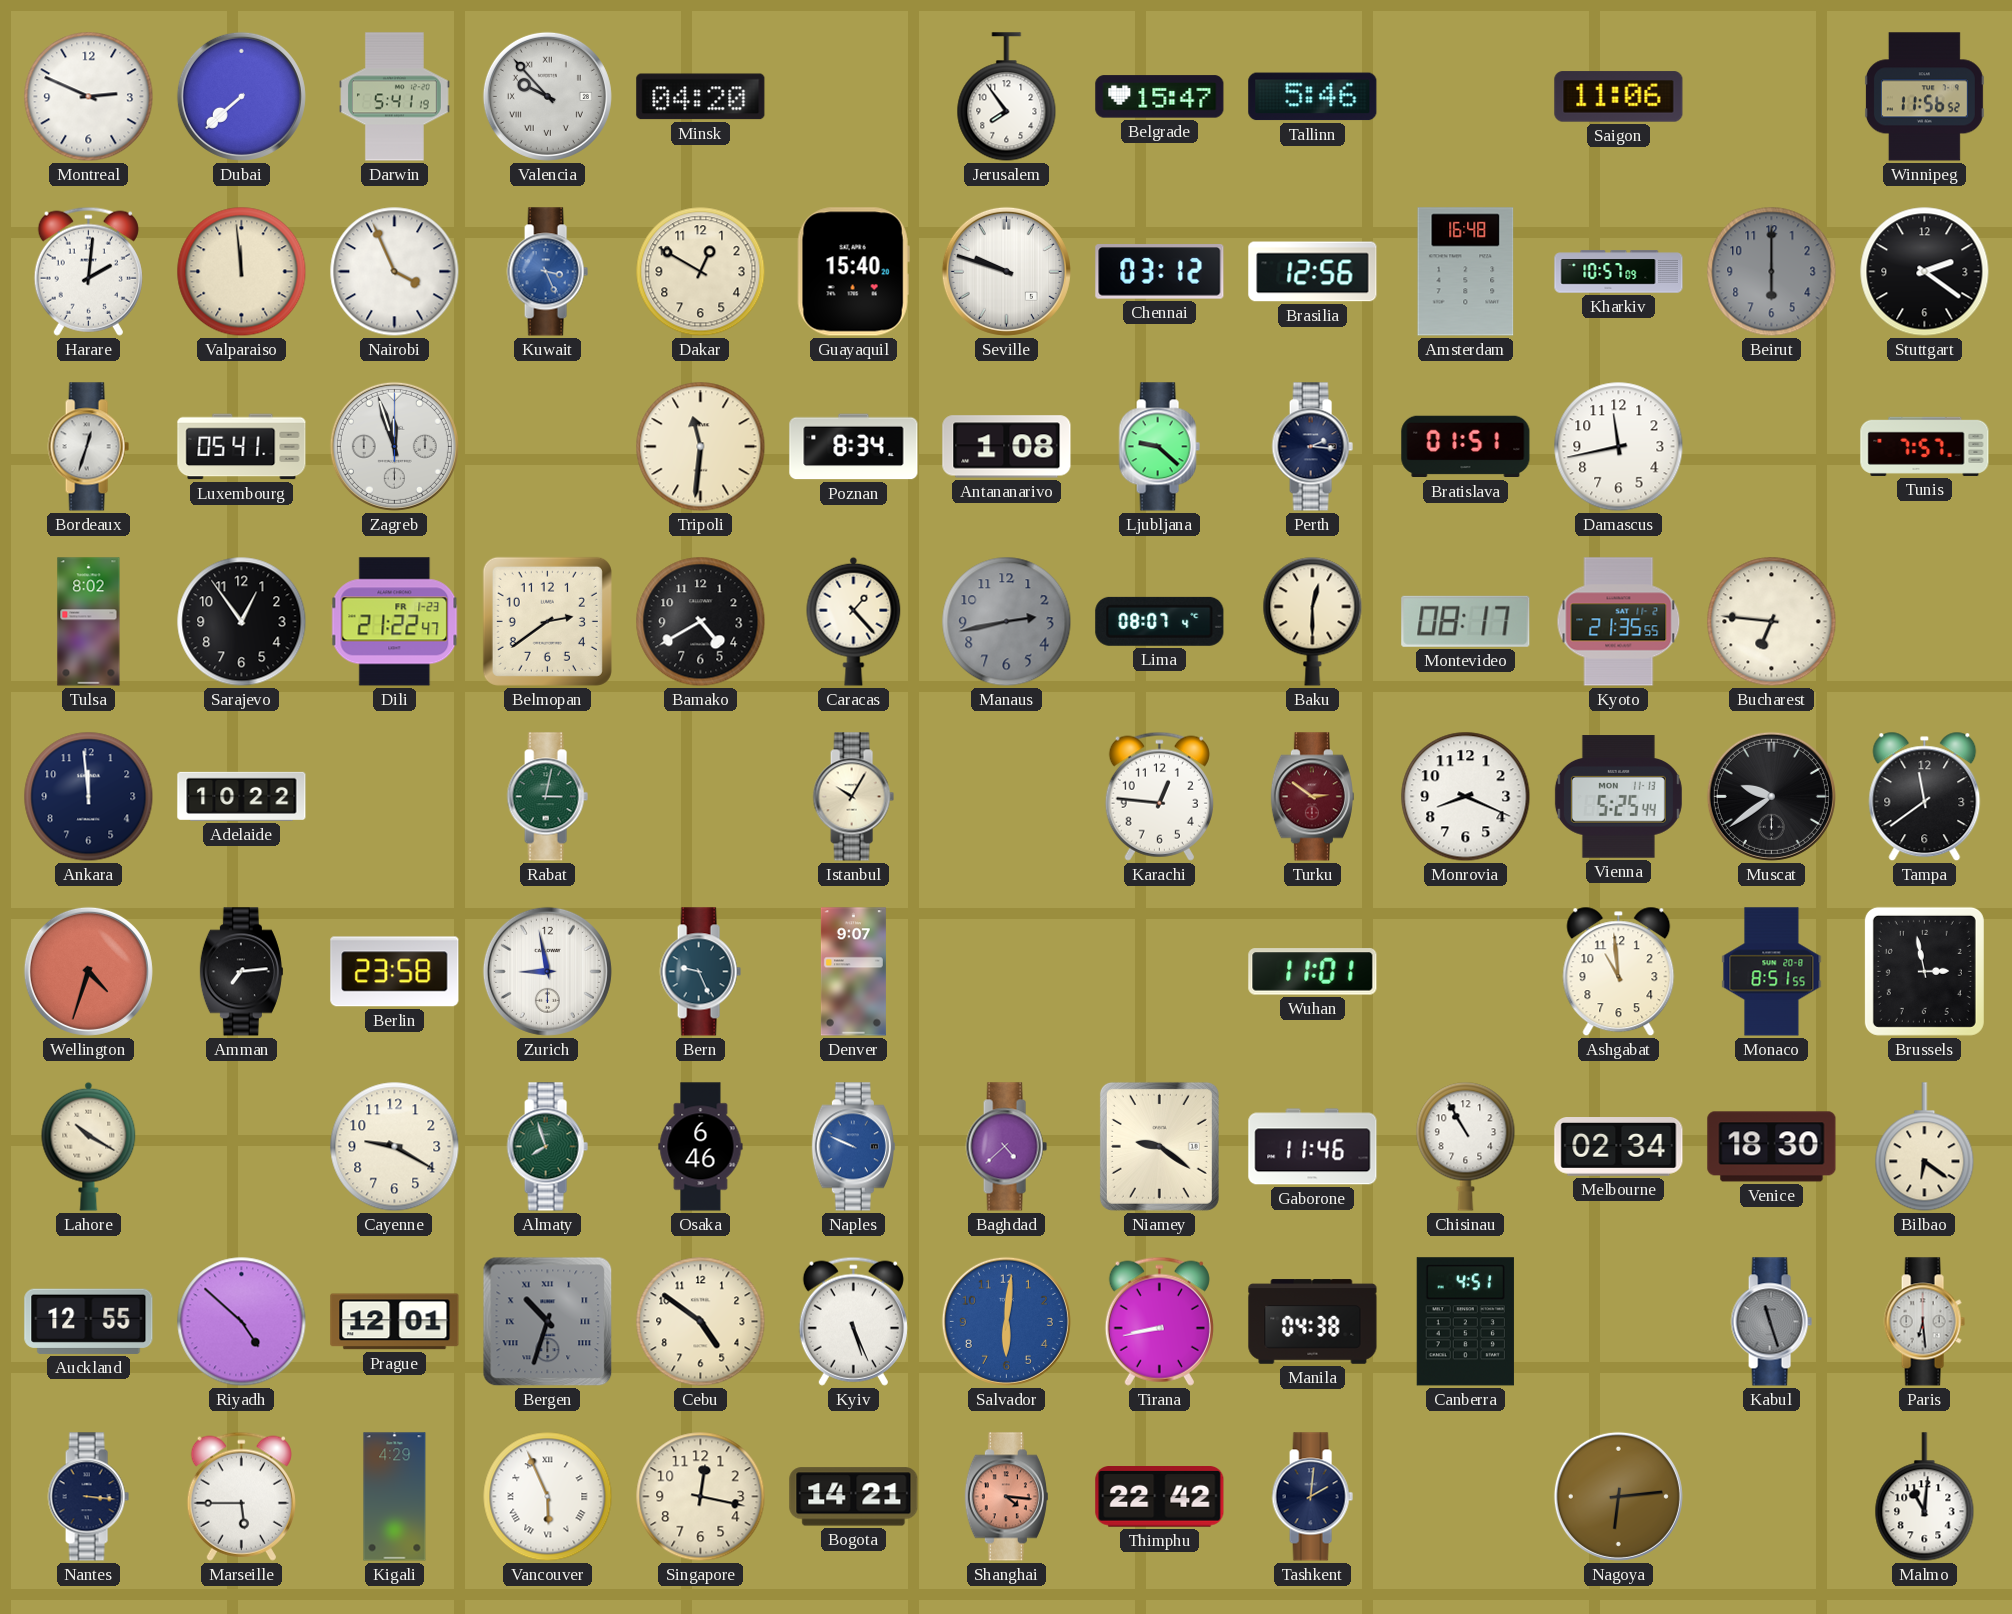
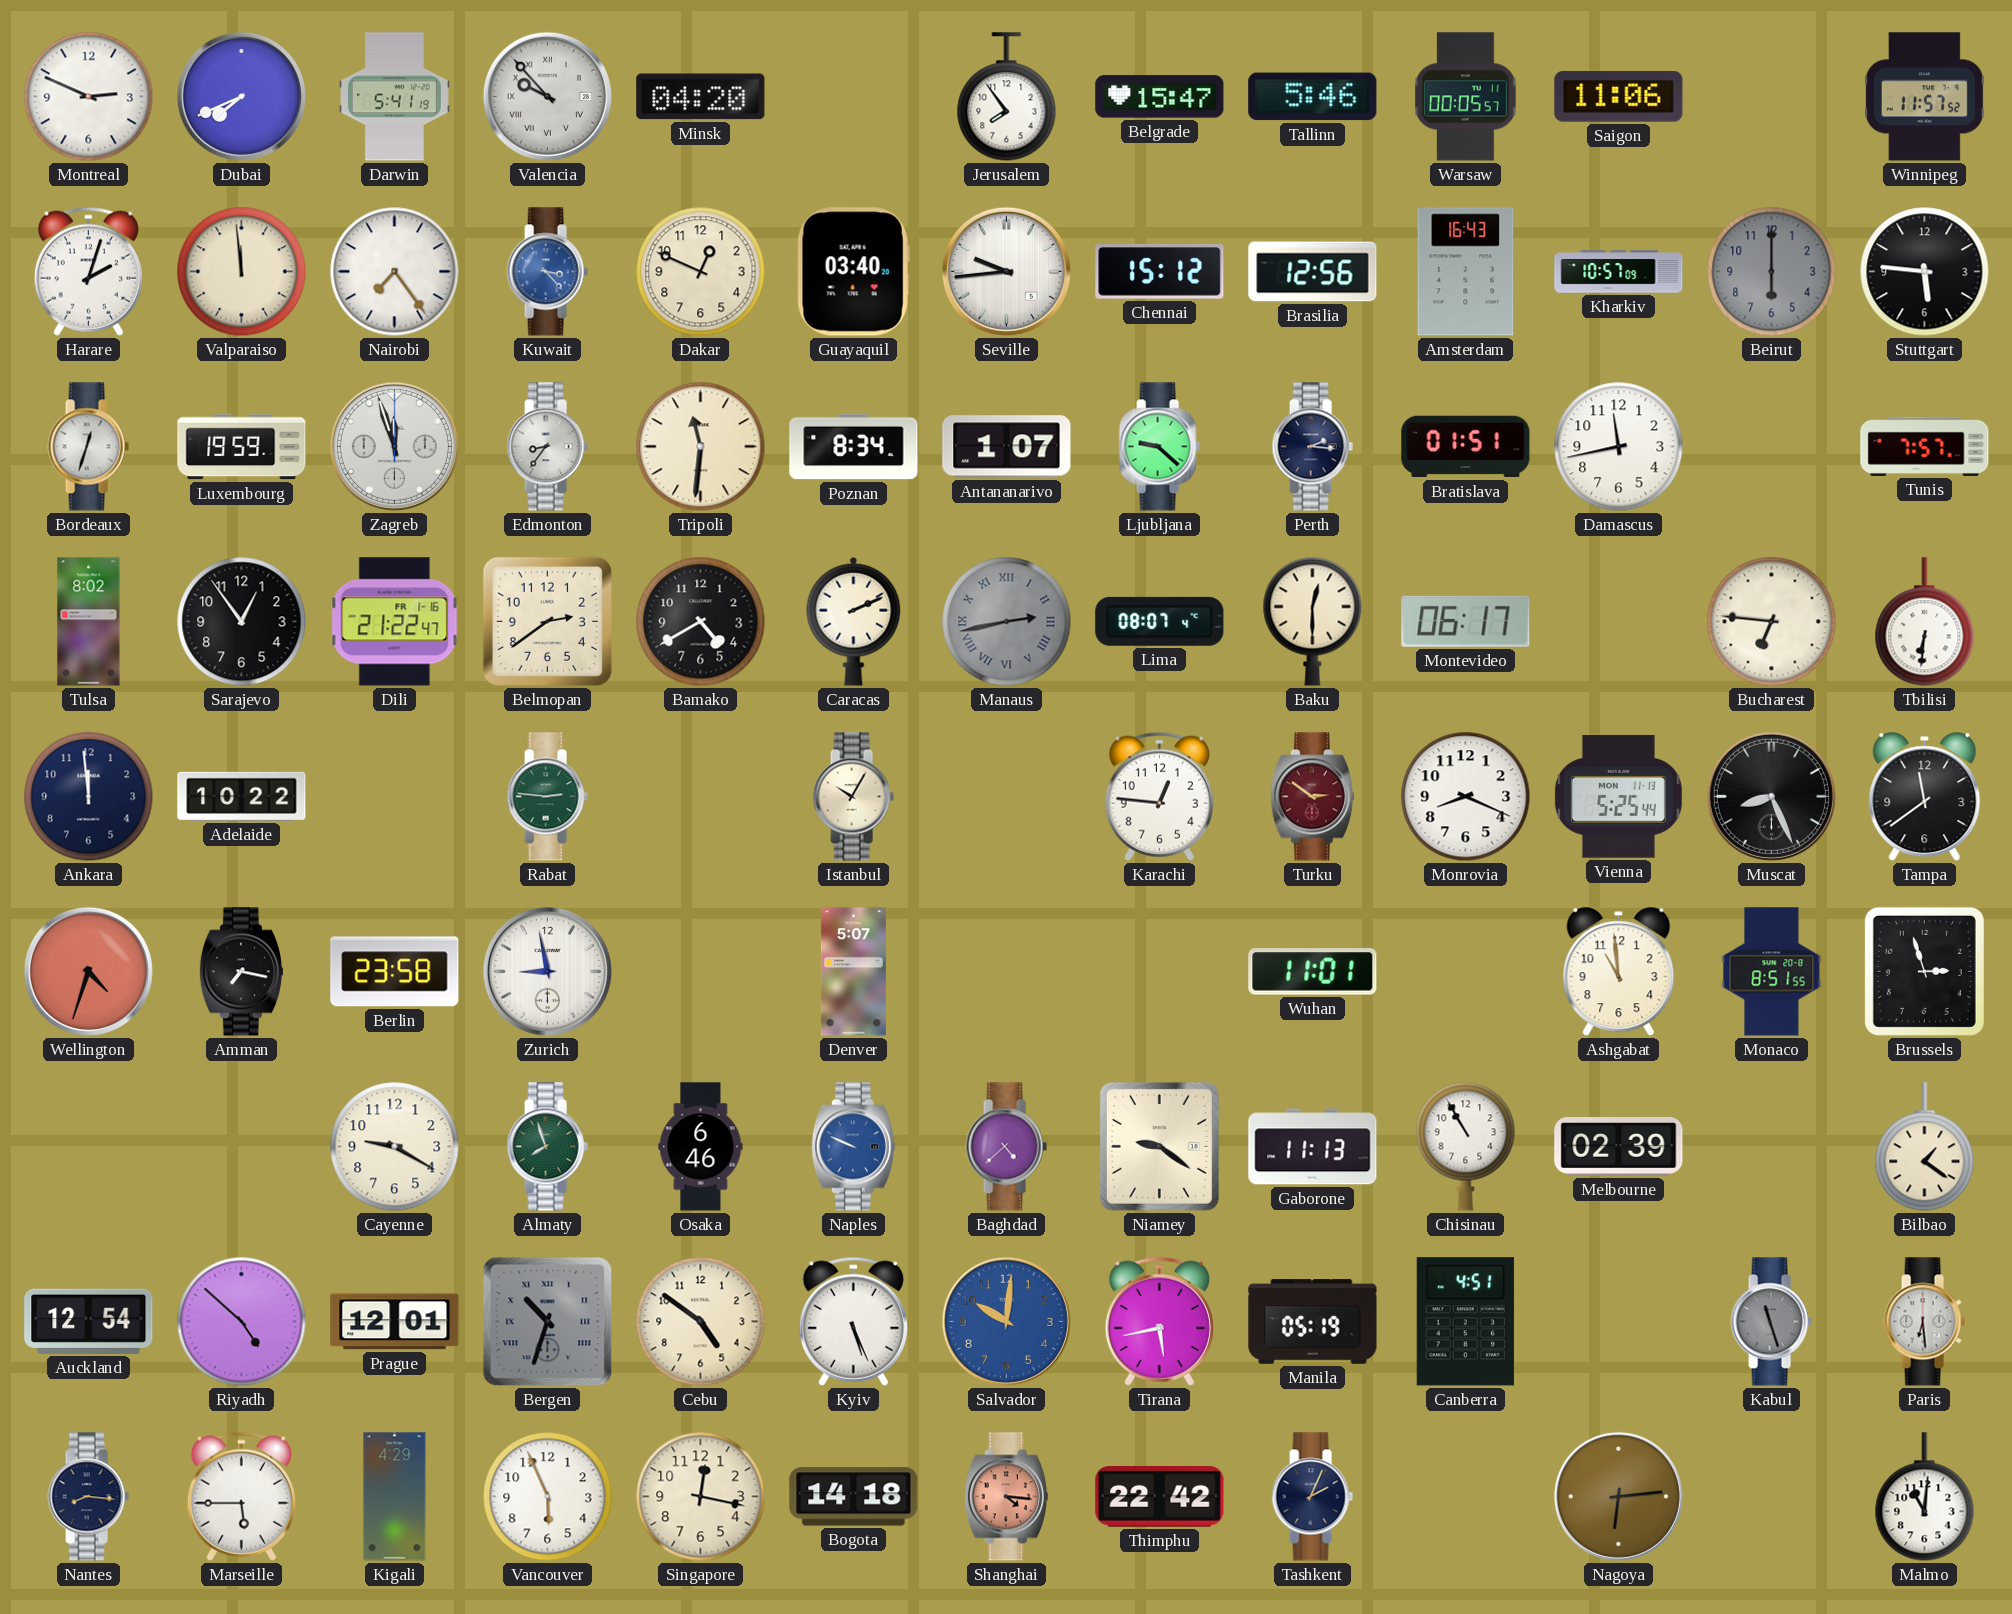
Dubai: 7:38 -> 7:41 (241, 96)
Warsaw: none -> 00:05 (1466, 97)
Winnipeg: 11:56 -> 11:57 (1924, 97)
Harare: 2:01 -> 2:03 (88, 271)
Nairobi: 3:56 -> 7:24 (395, 272)
Kuwait: 3:26 -> 3:23 (547, 272)
Dakar: 12:50 -> 12:49 (701, 272)
Guayaquil: 15:40 -> 03:40 (853, 272)
Seville: 9:48 -> 9:44 (1006, 271)
Chennai: 03:12 -> 15:12 (1160, 272)
Amsterdam: 16:48 -> 16:43 (1466, 272)
Stuttgart: 2:21 -> 5:46 (1925, 272)
Luxembourg: 05:41 -> 19:59 (242, 447)
Edmonton: none -> 8:36 (547, 447)
Antananarivo: 1:08 -> 1:07 (1007, 447)
Dili date: FR 1-23 -> FR 1-16 (395, 622)
Caracas: 1:23 -> 2:11 (854, 621)
Manaus numerals: Arabic -> Roman (1007, 622)
Montevideo: 08:17 -> 06:17 (1466, 621)
Kyoto: 21:35 -> none (1619, 622)
Tbilisi: none -> 6:31 (1925, 622)
Rabat: 3:02 -> 2:46 (547, 797)
Muscat: 9:39 -> 8:26 (1771, 796)
Amman: 7:14 -> 7:17 (241, 972)
Bern: 9:26 -> none (700, 972)
Denver: 9:07 -> 5:07 (853, 972)
Brussels: 2:58 -> 2:57 (1924, 971)
Lahore: 10:20 -> none (89, 1146)
Gaborone: 11:46 -> 11:13 (1313, 1147)
Melbourne: 02:34 -> 02:39 (1619, 1147)
Venice: 18:30 -> none (1772, 1147)
Bilbao: 6:21 -> 1:21 (1925, 1147)
Auckland: 12:55 -> 12:54 (89, 1321)
Salvador: 6:01 -> 10:01 (1006, 1321)
Tirana: 8:43 -> 5:43 (1159, 1321)
Manila: 04:38 -> 05:19 (1313, 1322)
Nantes: 3:16 -> 8:16 (88, 1497)
Vancouver numerals: Roman -> Arabic (548, 1497)
Bogota: 14:21 -> 14:18 (854, 1497)
Tashkent: 2:01 -> 2:04 (1312, 1497)
